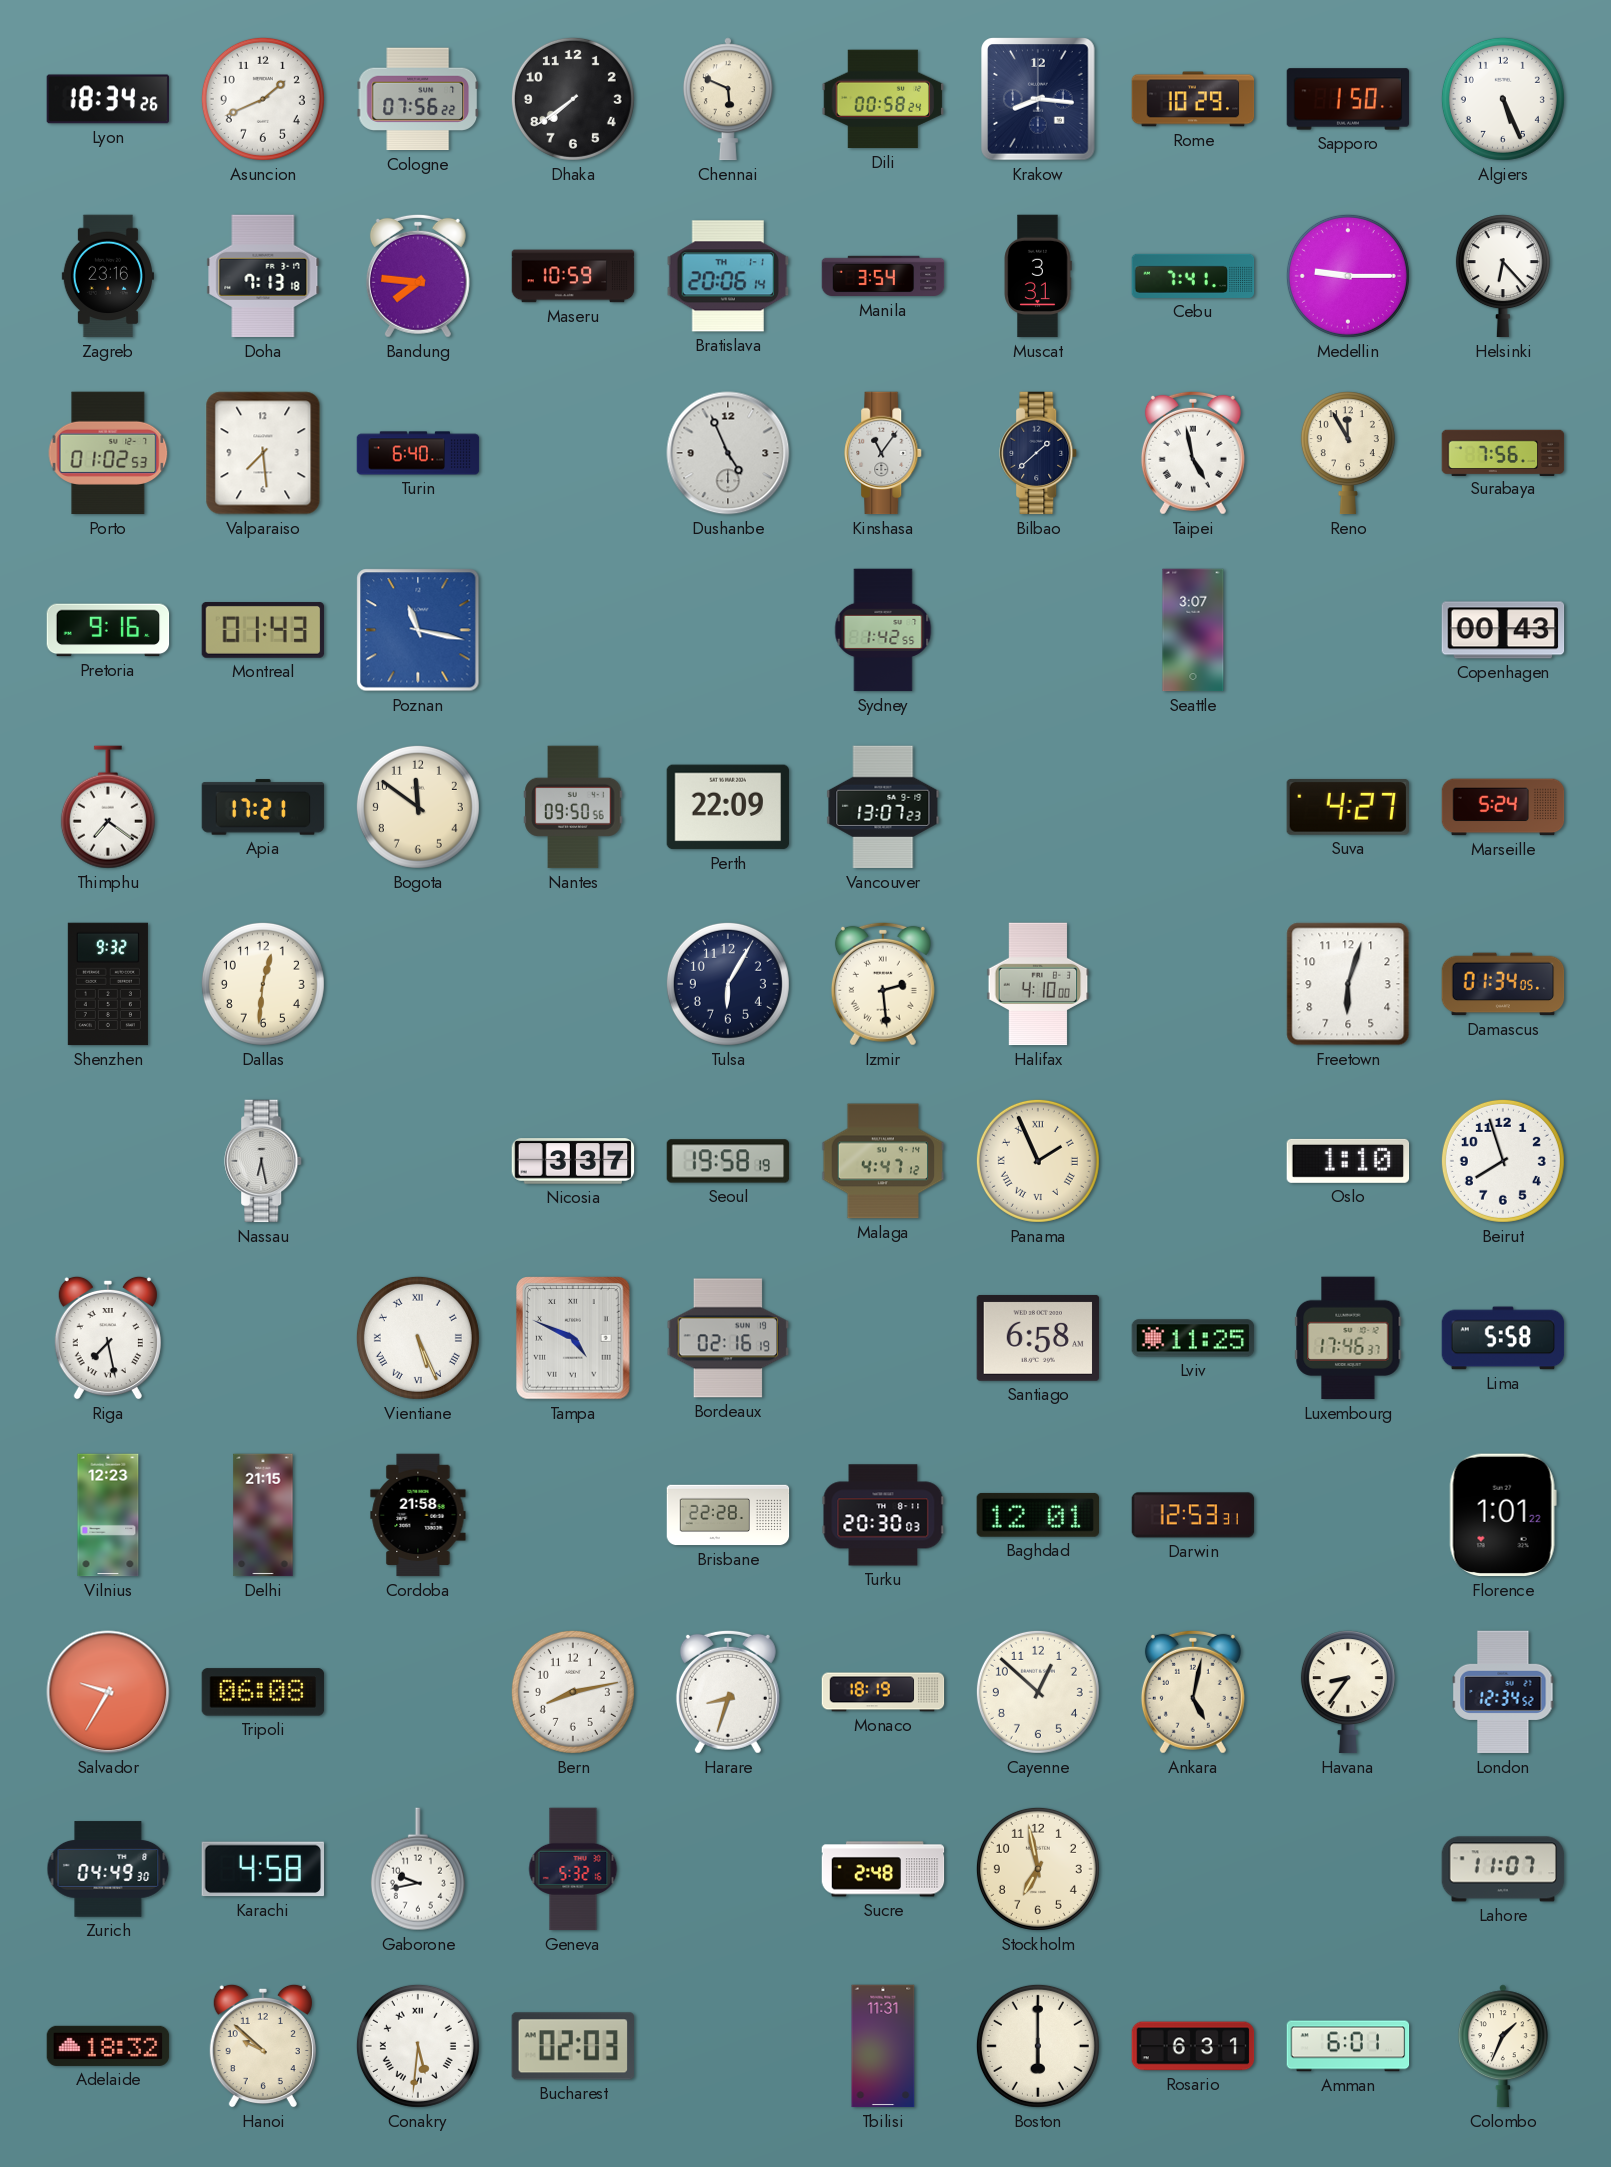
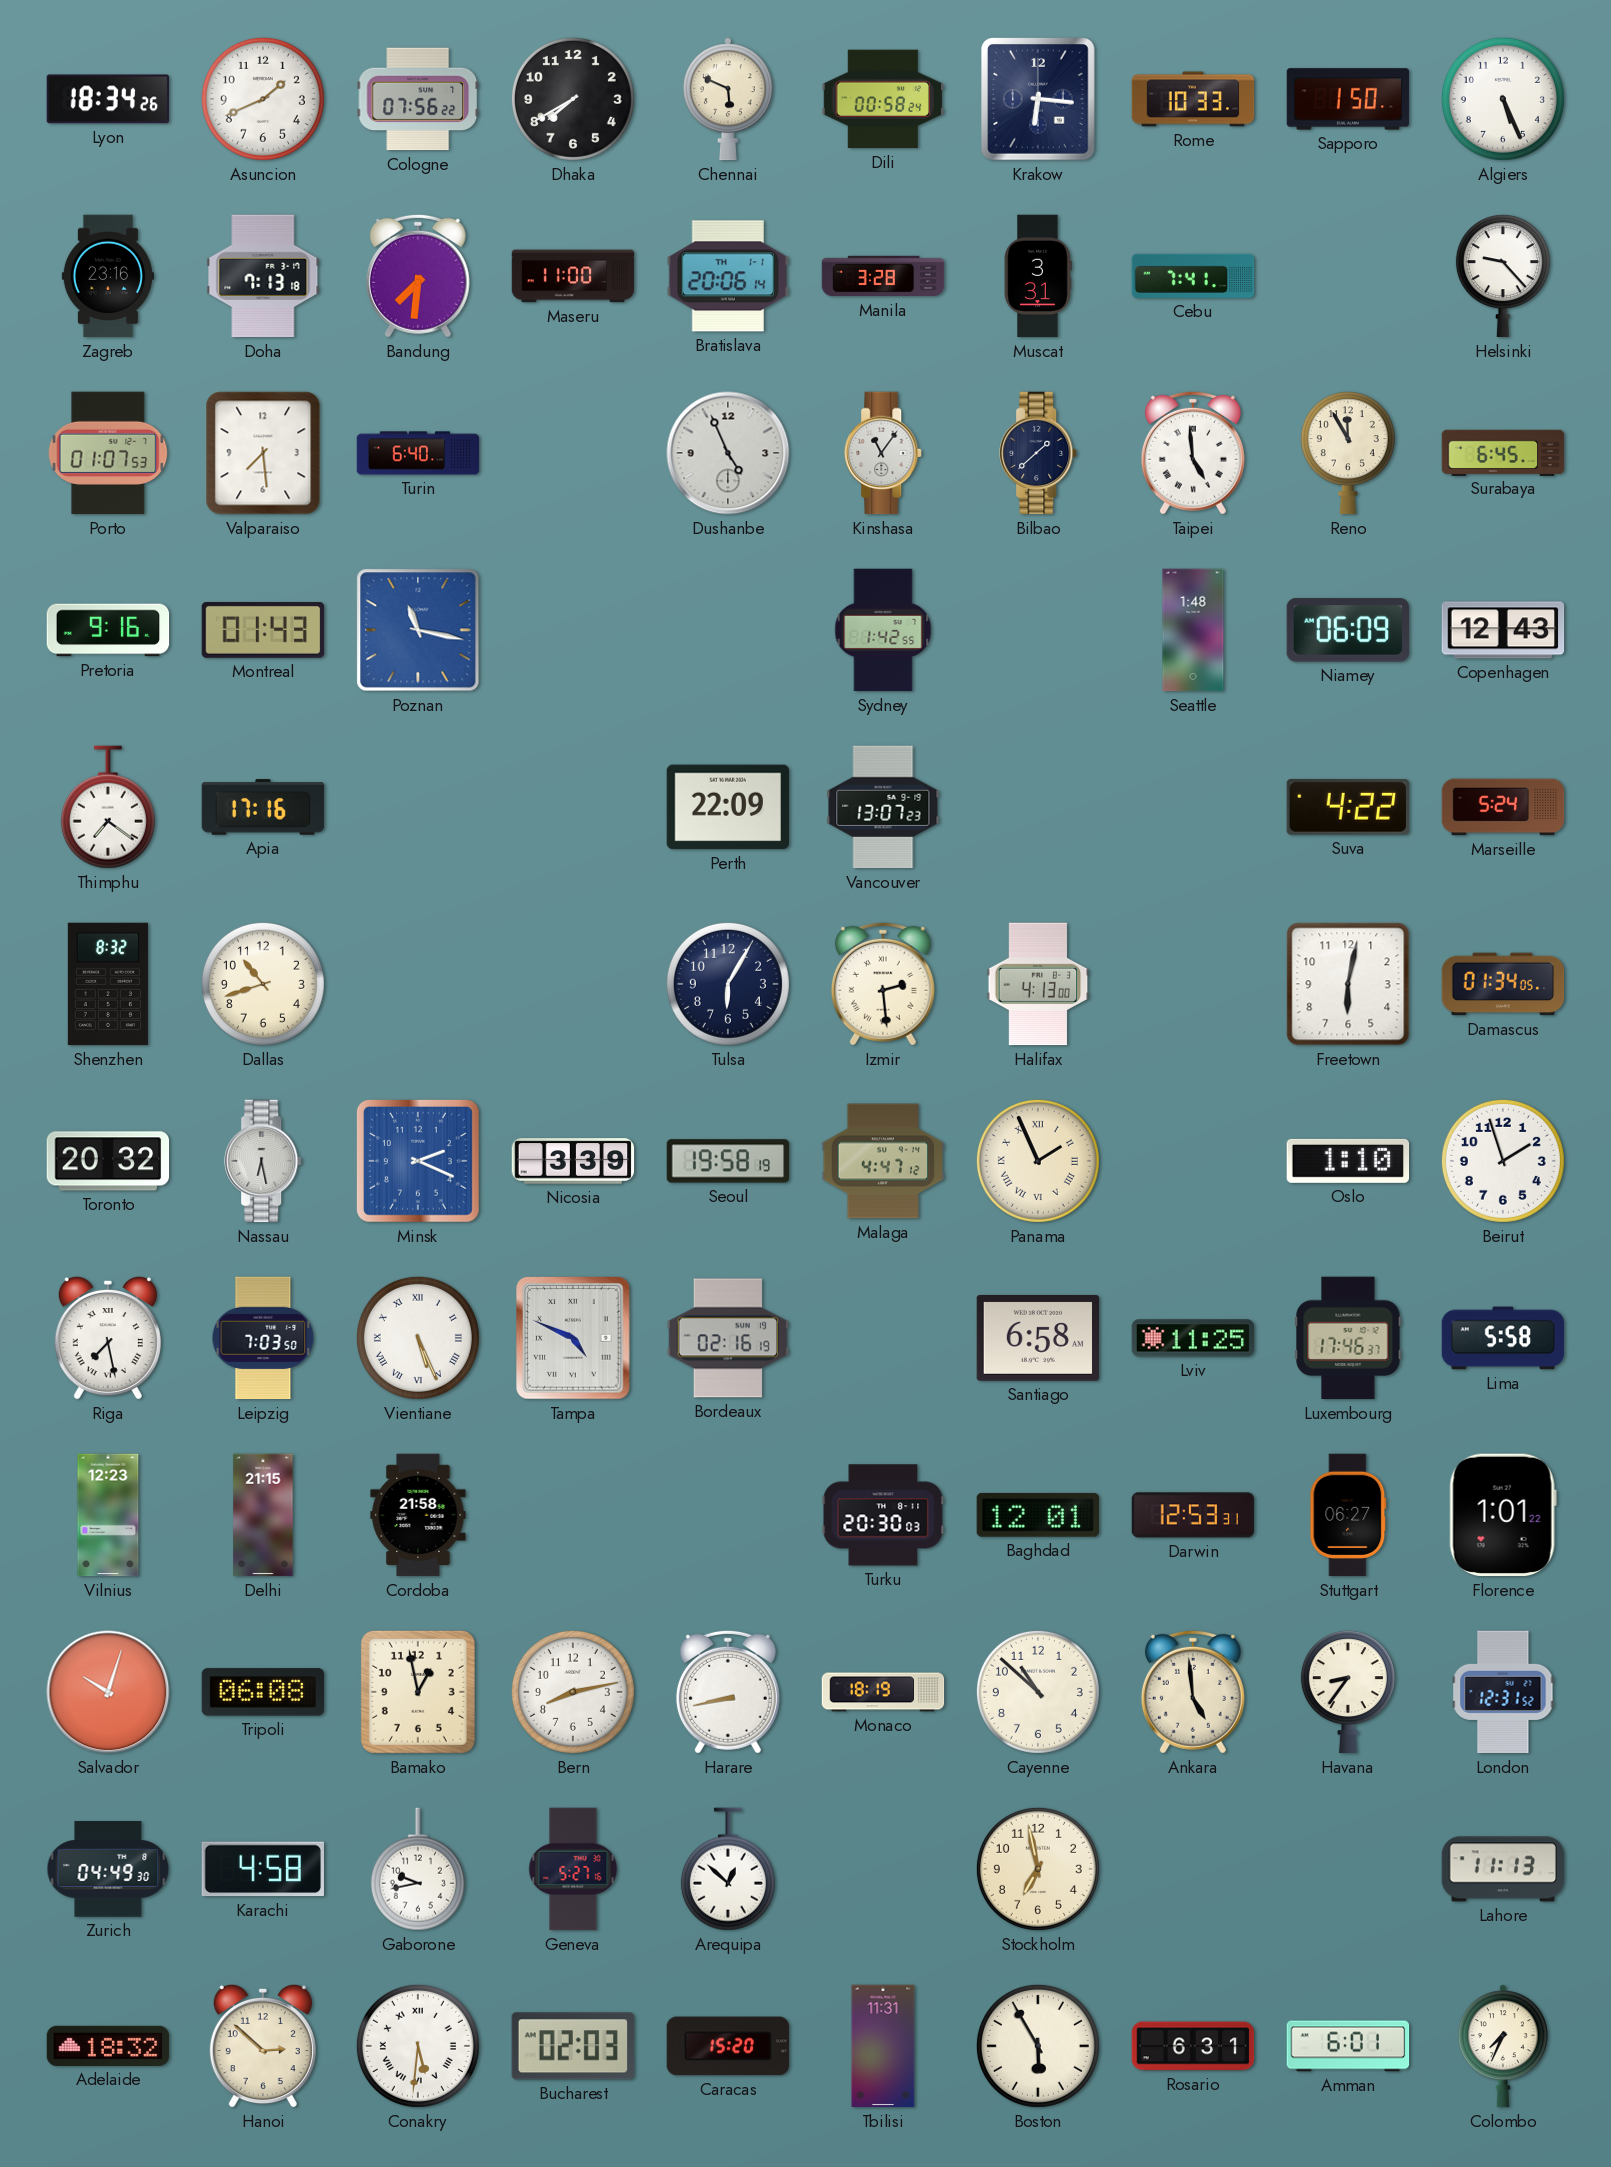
Dhaka: 7:39 -> 7:40 (573, 99)
Krakow: 8:16 -> 6:16 (1038, 99)
Rome: 10:29 -> 10:33 (1193, 99)
Bandung: 7:46 -> 7:31 (418, 276)
Maseru: 10:59 -> 11:00 (573, 276)
Manila: 3:54 -> 3:28 (883, 276)
Medellin: 9:15 -> none (1348, 276)
Helsinki: 6:23 -> 9:23 (1503, 276)
Porto: 01:02 -> 01:07 (108, 453)
Taipei: 4:58 -> 4:59 (1193, 453)
Surabaya: 7:56 -> 6:45 (1503, 452)
Seattle: 3:07 -> 1:48 (1193, 630)
Niamey: none -> 06:09 (1347, 630)
Copenhagen: 00:43 -> 12:43 (1503, 630)
Apia: 17:21 -> 17:16 (263, 807)
Bogota: 11:51 -> none (418, 807)
Nantes: 09:50 -> none (573, 807)
Suva: 4:27 -> 4:22 (1347, 807)
Shenzhen: 9:32 -> 8:32 (108, 984)
Dallas: 12:31 -> 10:42 (263, 984)
Halifax: 4:10 -> 4:13 (1038, 984)
Freetown: 6:03 -> 6:02 (1348, 984)
Toronto: none -> 20:32 (108, 1161)
Minsk: none -> 2:19 (418, 1161)
Nicosia: 3:37 -> 3:39 (573, 1161)
Beirut: 7:57 -> 1:57 (1503, 1161)
Leipzig: none -> 7:03 (263, 1338)
Brisbane: 22:28 -> none (728, 1515)
Stuttgart: none -> 06:27 (1348, 1515)
Salvador: 9:35 -> 10:03 (108, 1692)
Bamako: none -> 12:58 (418, 1692)
Harare: 8:33 -> 8:43 (728, 1692)
Cayenne: 12:52 -> 10:52 (1038, 1692)
Ankara: 5:02 -> 4:59 (1193, 1692)
London: 12:34 -> 12:31 (1503, 1692)
Geneva: 5:32 -> 5:27 (573, 1869)
Arequipa: none -> 12:52 (728, 1869)
Sucre: 2:48 -> none (883, 1869)
Lahore: 11:07 -> 11:13 (1503, 1869)
Hanoi: 9:52 -> 2:52 (263, 2046)
Caracas: none -> 15:20 (728, 2046)
Boston: 6:00 -> 5:55 (1038, 2046)
Colombo: 1:34 -> 7:34 (1503, 2046)
